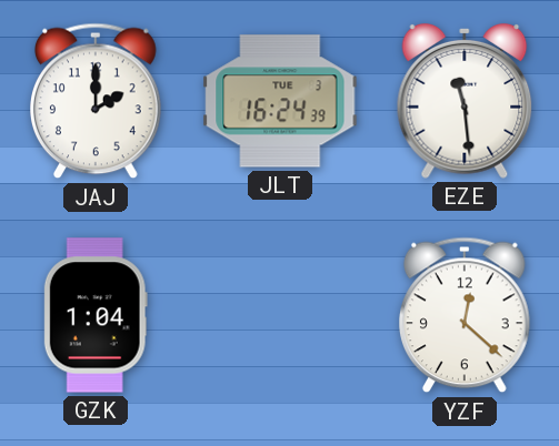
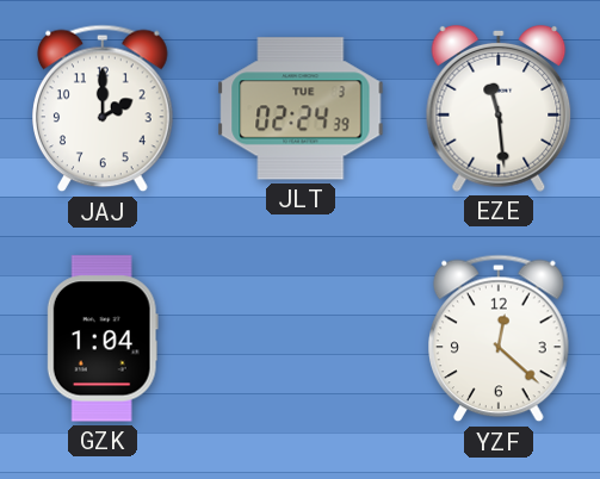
JLT: 16:24 -> 02:24 (301, 108)
